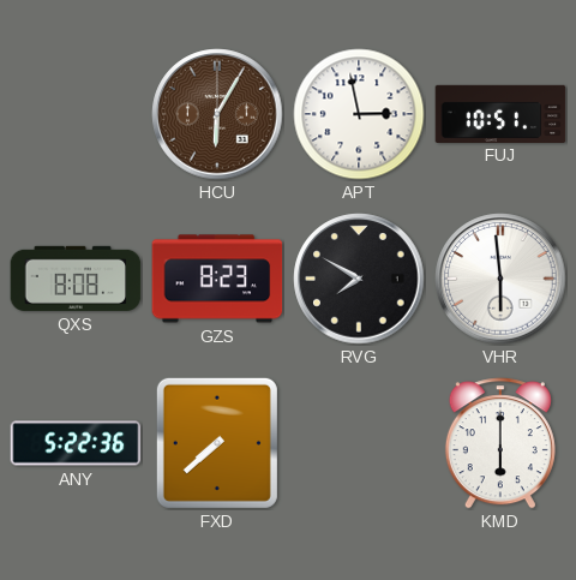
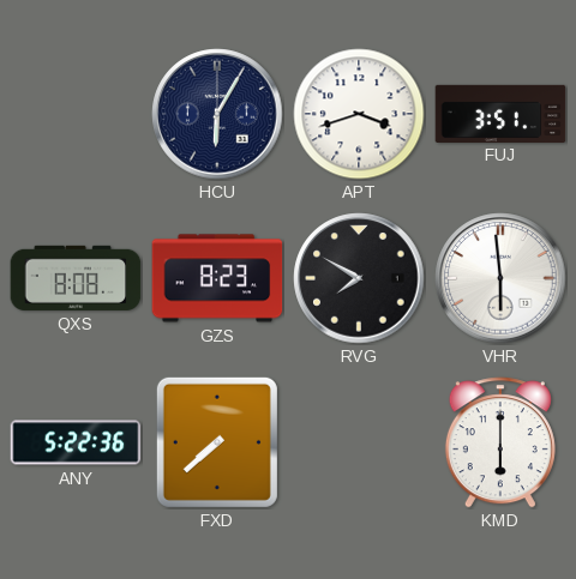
HCU dial: brown -> navy (217, 114)
APT: 2:58 -> 3:42 (359, 114)
FUJ: 10:51 -> 3:51 (500, 113)
